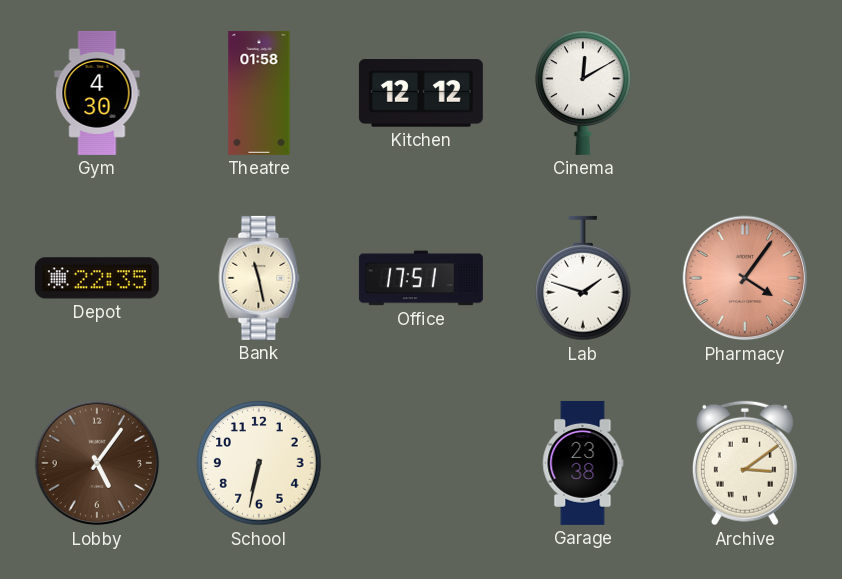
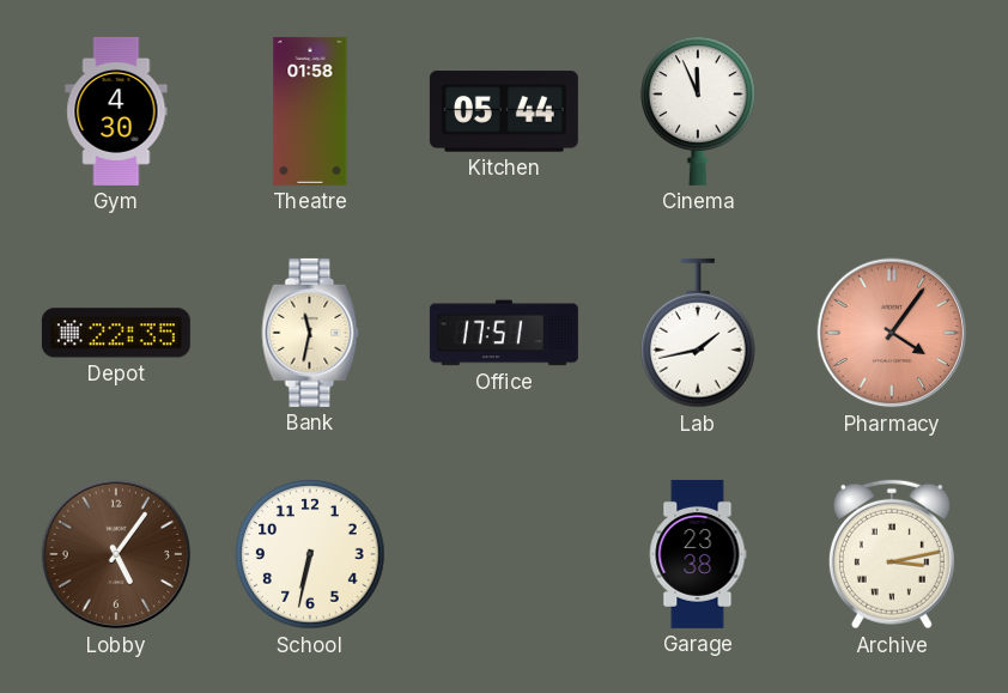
Kitchen: 12:12 -> 05:44 (504, 111)
Cinema: 12:10 -> 11:56 (699, 111)
Bank: 11:28 -> 11:32 (310, 333)
Lab: 1:48 -> 1:43 (699, 333)
Archive: 3:09 -> 3:13 (892, 554)
